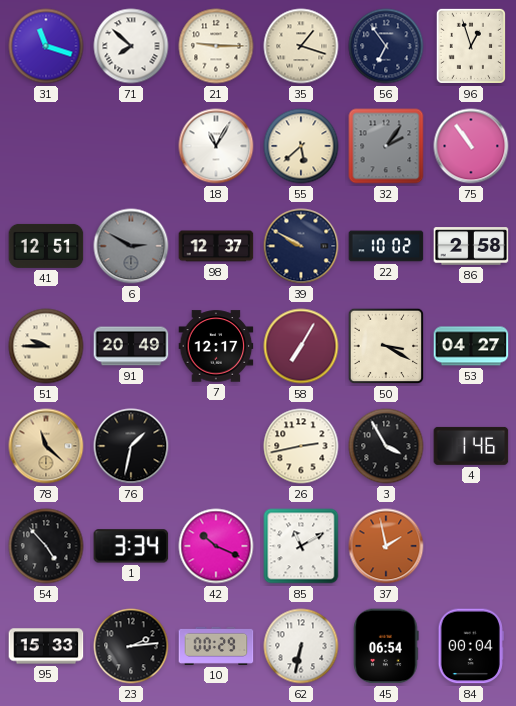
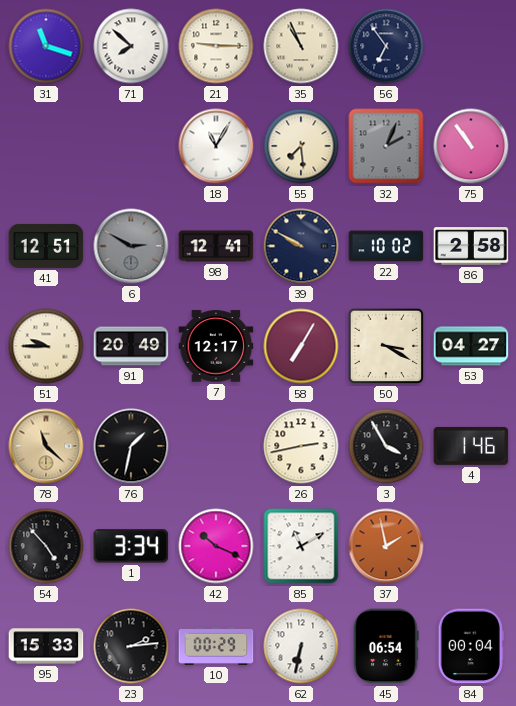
35: 1:18 -> 10:56 (301, 46)
96: 12:57 -> none (471, 46)
55: 5:38 -> 7:29 (301, 146)
32: 2:06 -> 2:04 (386, 146)
98: 12:37 -> 12:41 (216, 246)
